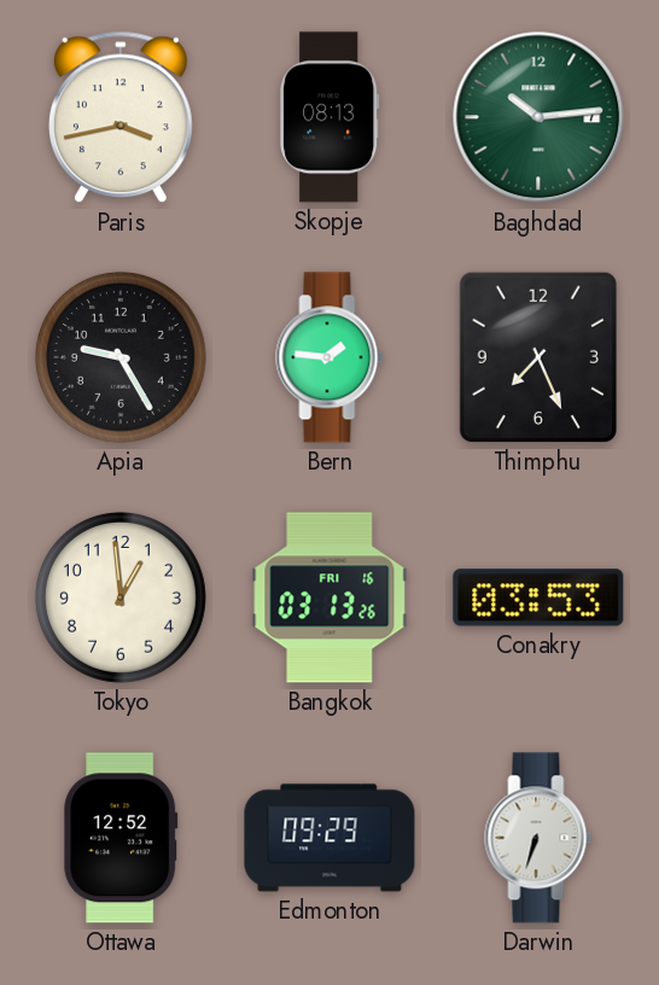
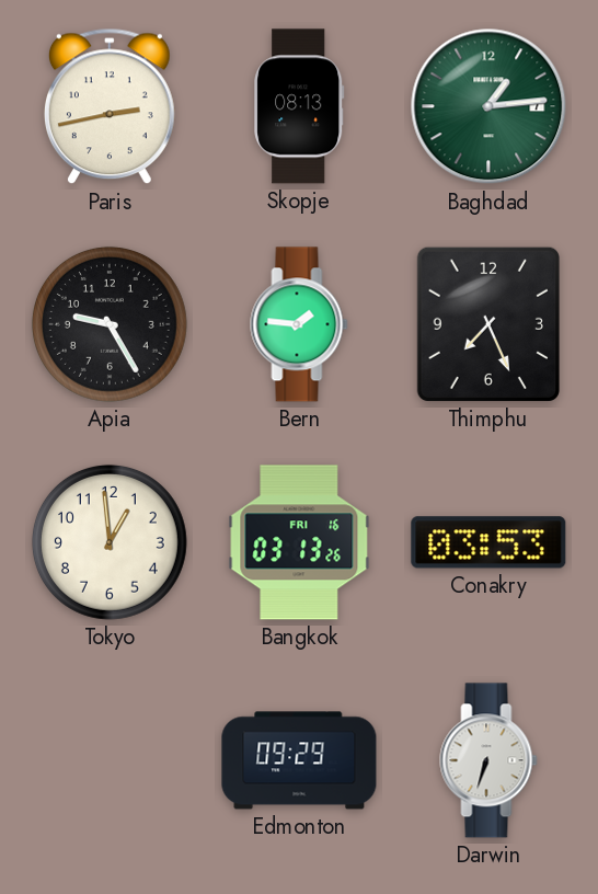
Paris: 3:43 -> 2:43 (110, 106)
Baghdad: 10:14 -> 1:14 (488, 106)
Ottawa: 12:52 -> none (121, 838)
